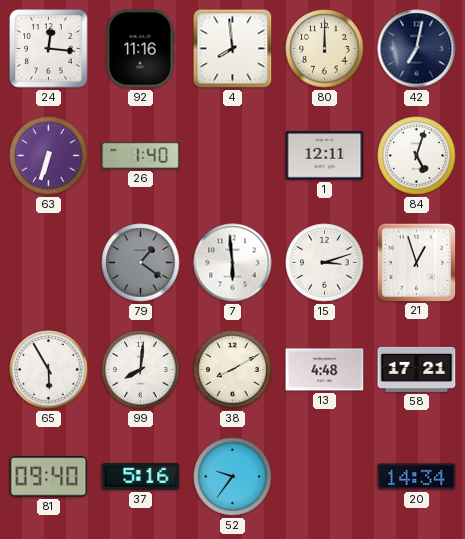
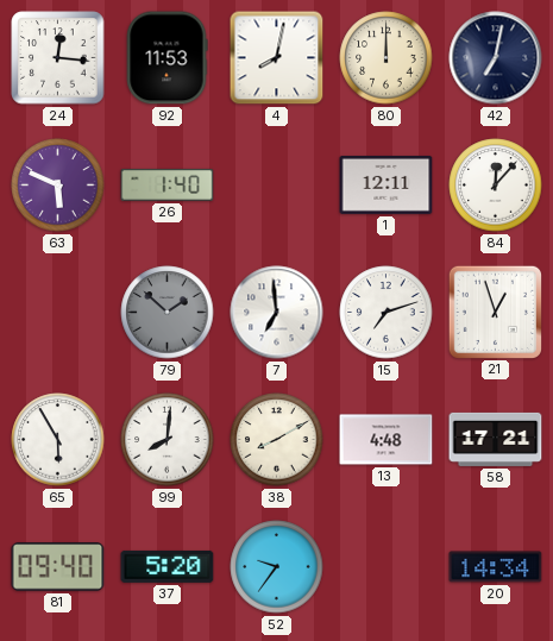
92: 11:16 -> 11:53 (166, 58)
4: 7:59 -> 8:02 (277, 58)
63: 6:33 -> 5:49 (58, 186)
84: 5:03 -> 12:07 (496, 186)
79: 1:21 -> 1:52 (168, 313)
7: 5:59 -> 6:59 (277, 313)
15: 3:12 -> 7:12 (387, 313)
37: 5:16 -> 5:20 (168, 566)
